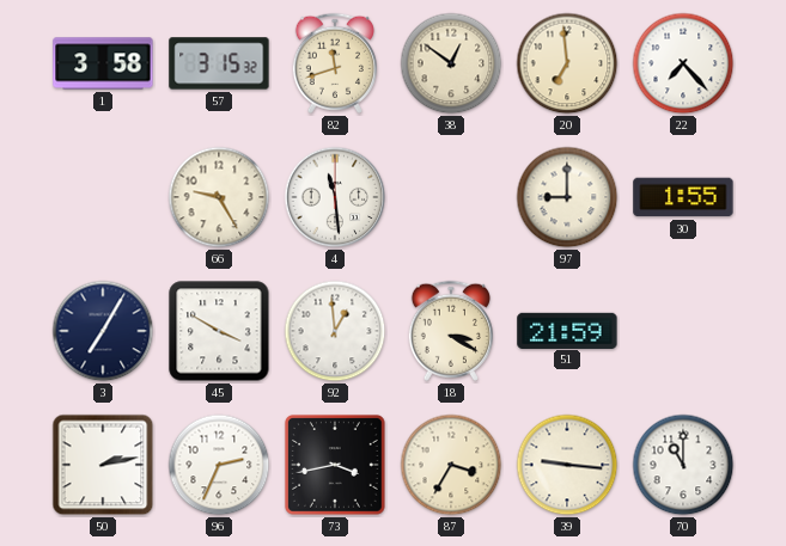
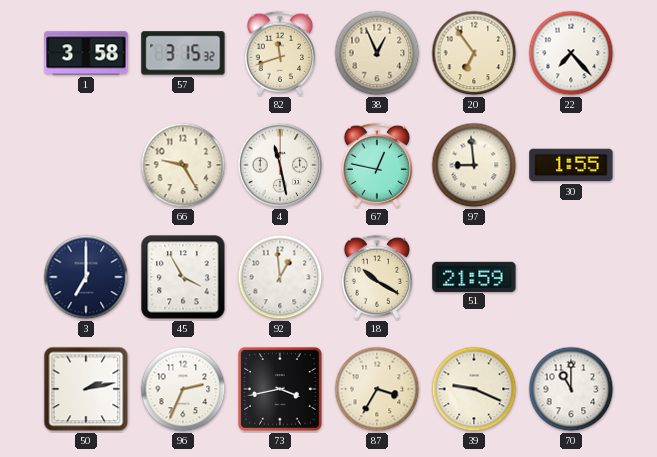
38: 12:51 -> 12:56 (377, 53)
20: 6:59 -> 6:54 (474, 53)
4: 11:29 -> 11:28 (280, 165)
67: none -> 12:47 (377, 165)
97: 9:00 -> 8:59 (474, 165)
3: 7:05 -> 7:00 (86, 277)
45: 3:50 -> 3:55 (183, 277)
18: 3:20 -> 10:20 (377, 277)
39: 9:16 -> 9:19 (474, 389)
